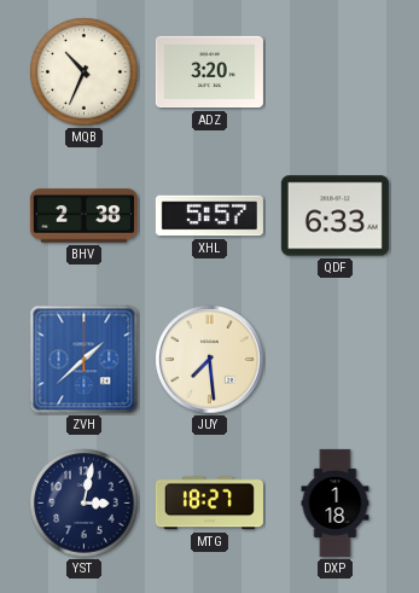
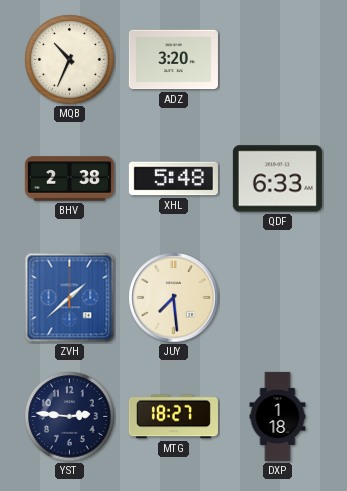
XHL: 5:57 -> 5:48 (173, 179)
YST: 3:02 -> 2:46 (70, 417)
